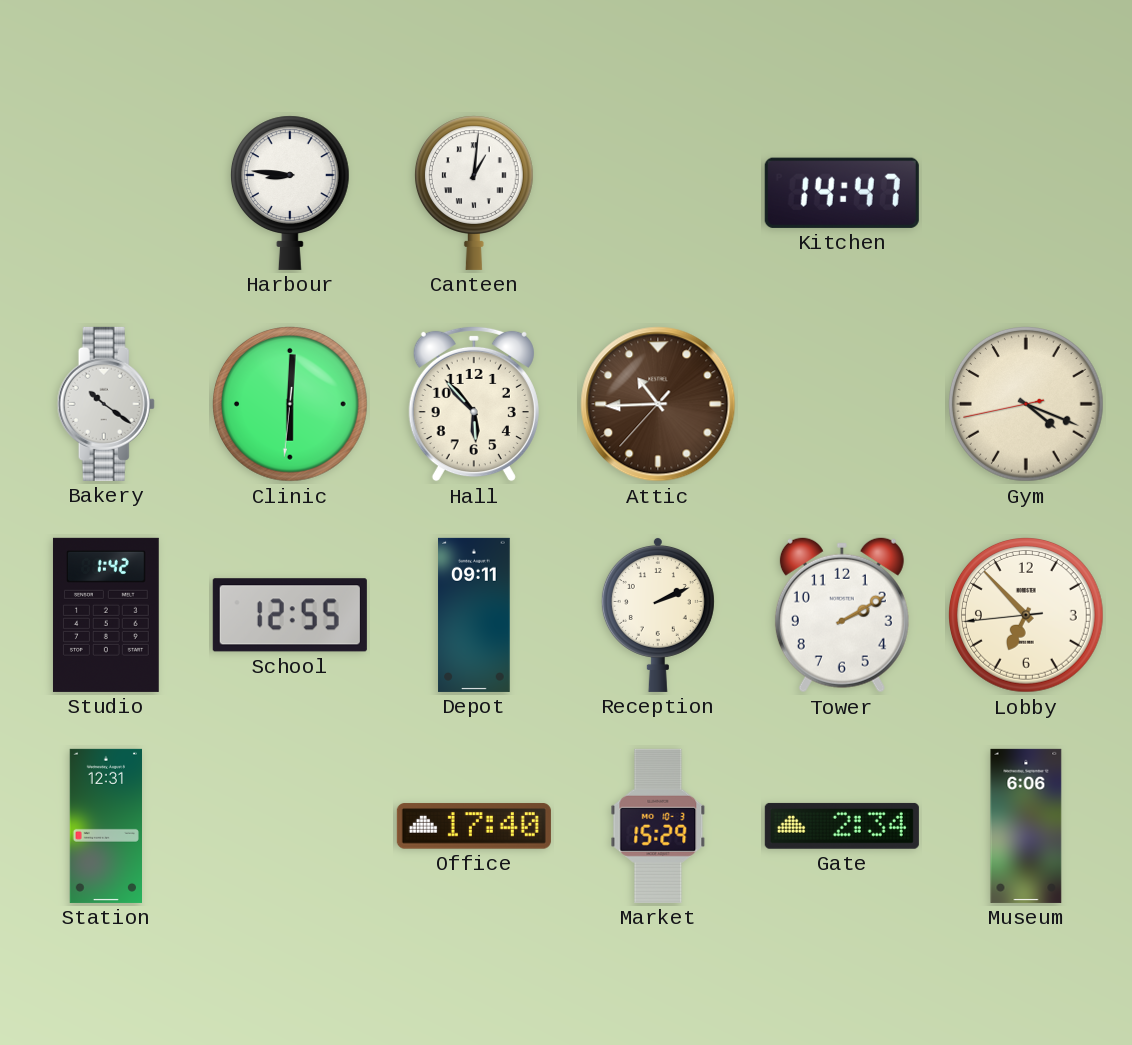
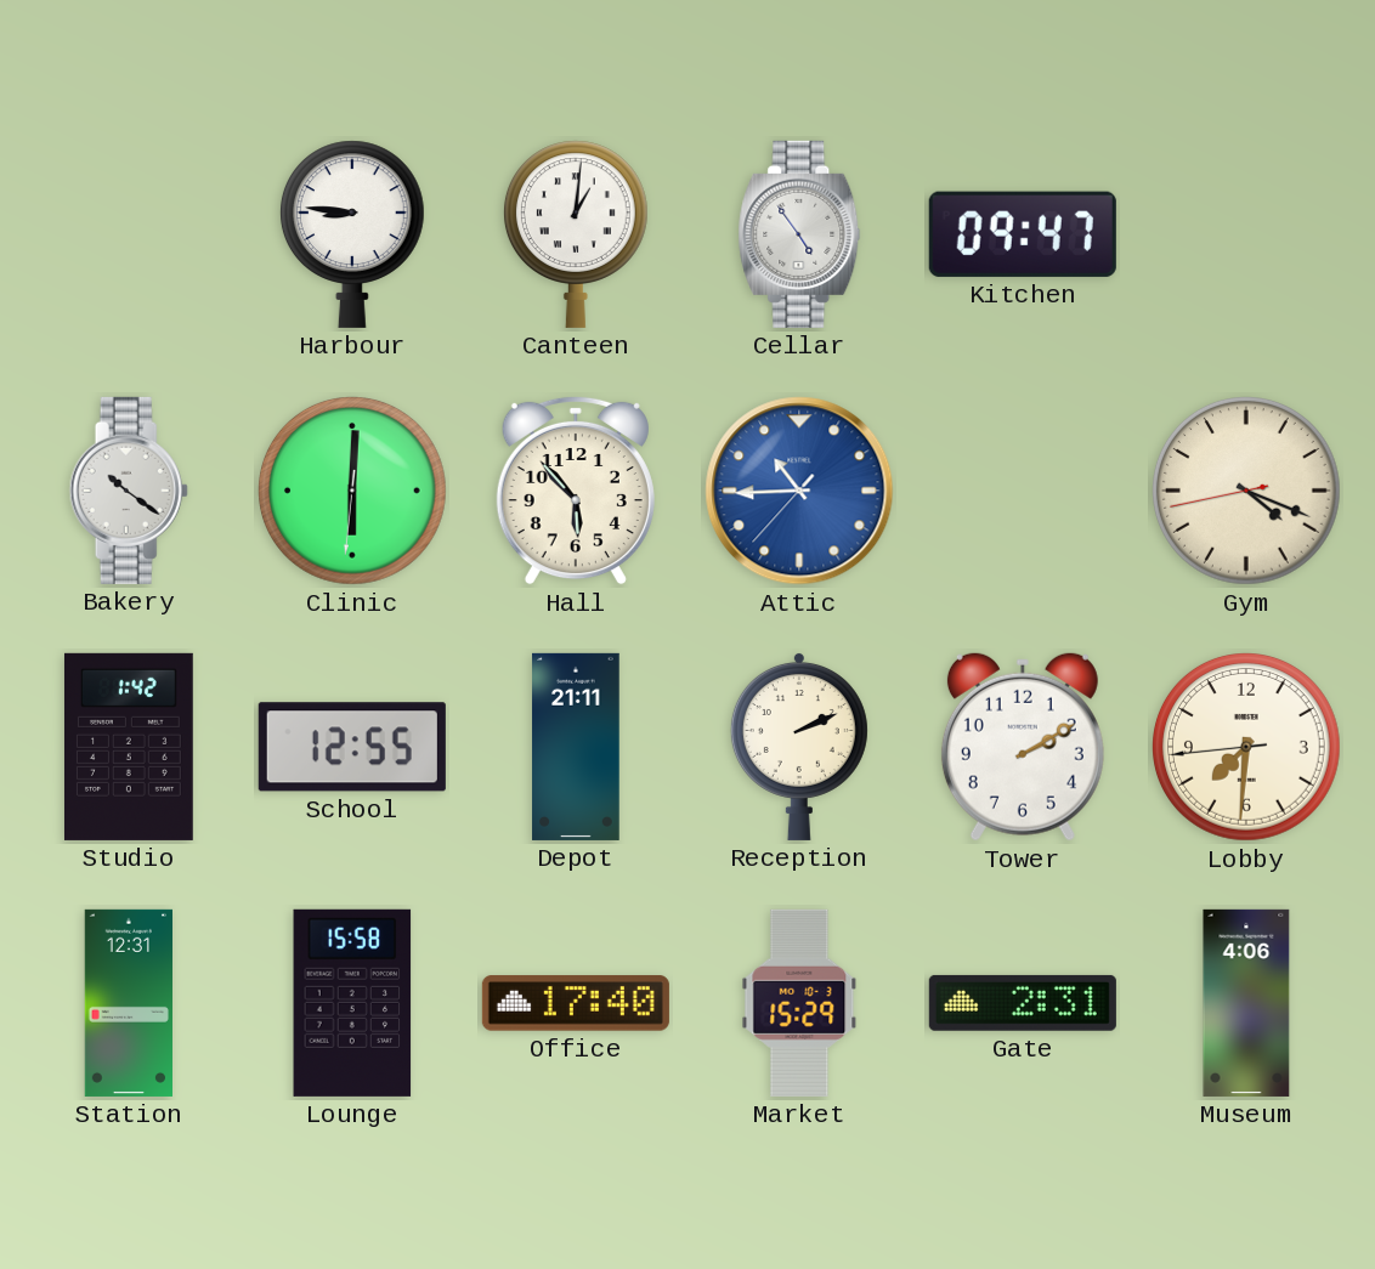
Cellar: none -> 4:54 (799, 234)
Kitchen: 14:47 -> 09:47 (1023, 234)
Attic dial: brown -> blue (799, 491)
Depot: 09:11 -> 21:11 (576, 747)
Lobby: 6:52 -> 7:30 (1247, 748)
Lounge: none -> 15:58 (352, 1003)
Gate: 2:34 -> 2:31 (1023, 1003)
Museum: 6:06 -> 4:06 (1246, 1003)
